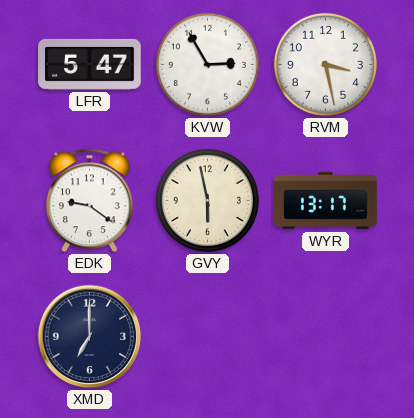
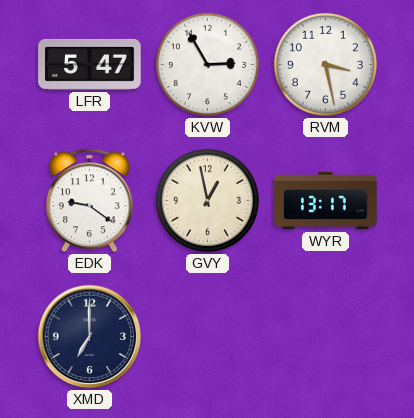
GVY: 5:58 -> 12:58 (207, 200)
